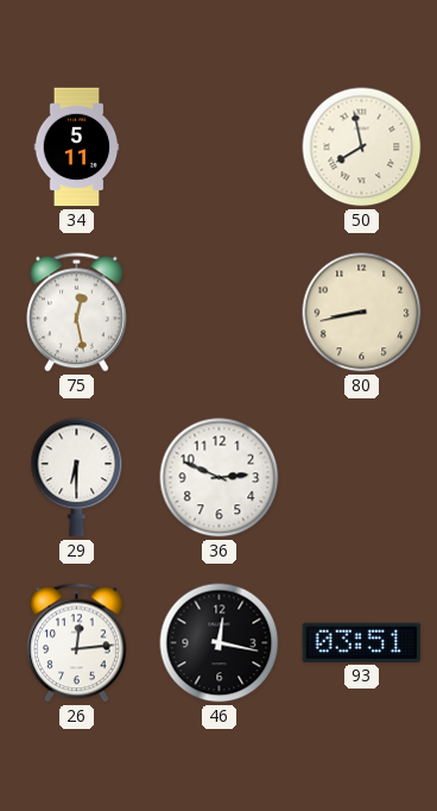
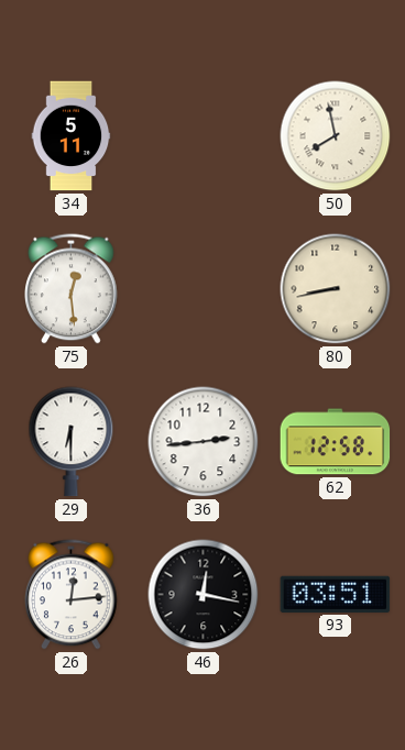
75: 12:28 -> 12:29 (72, 289)
36: 2:49 -> 2:44 (204, 442)
62: none -> 12:58 (336, 442)
